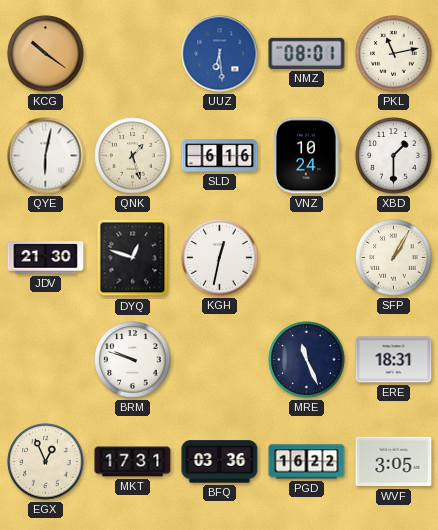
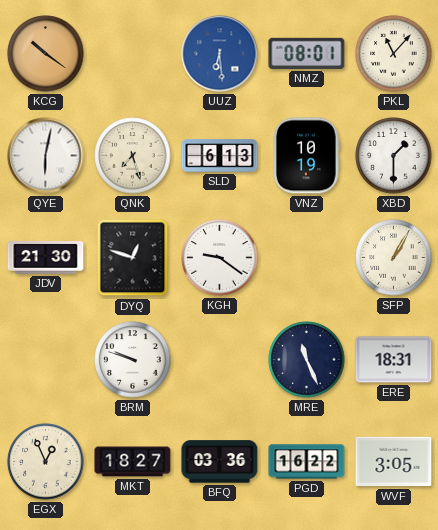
PKL: 11:13 -> 11:07 (394, 54)
QNK: 1:27 -> 7:27 (133, 156)
SLD: 6:16 -> 6:13 (220, 156)
VNZ: 10:24 -> 10:19 (307, 156)
KGH: 12:32 -> 9:21 (220, 258)
MKT: 17:31 -> 18:27 (133, 462)
